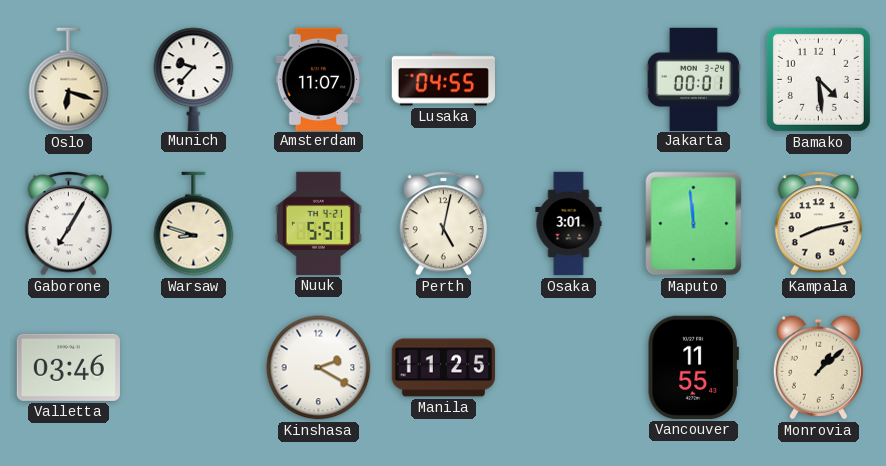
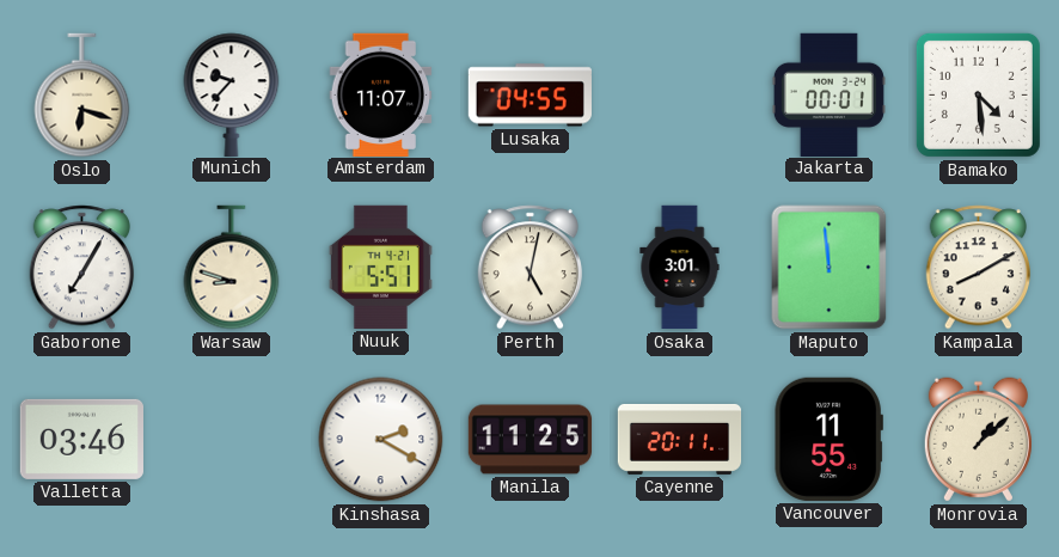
Kampala: 8:13 -> 8:10 (979, 268)
Cayenne: none -> 20:11 (680, 439)
